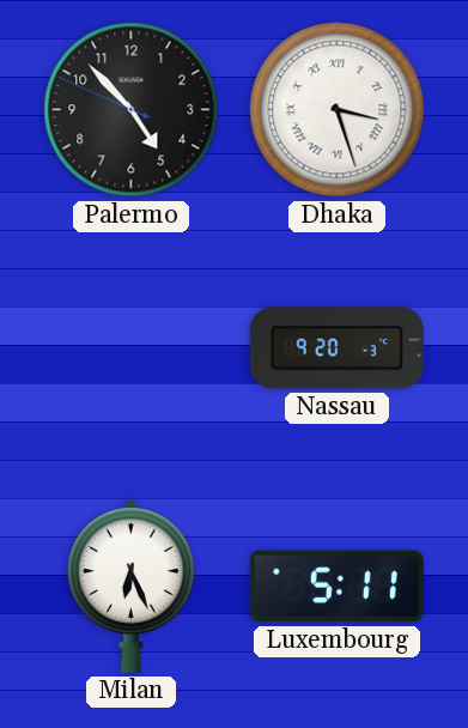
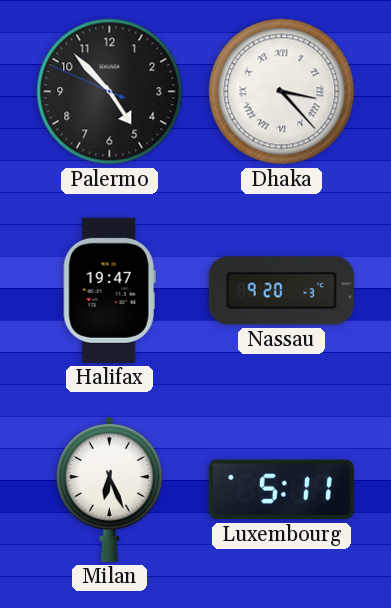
Dhaka: 3:27 -> 3:23 (282, 92)
Halifax: none -> 19:47 (109, 290)
